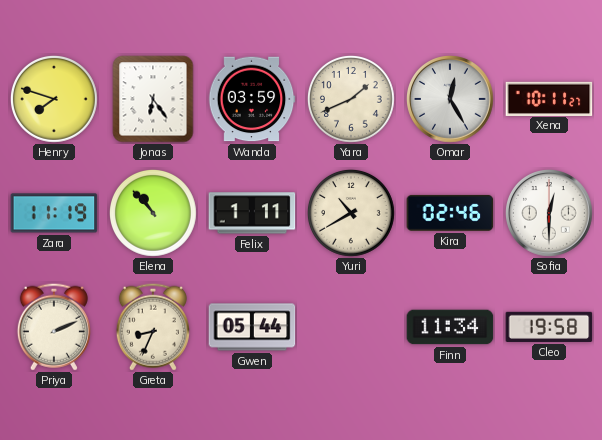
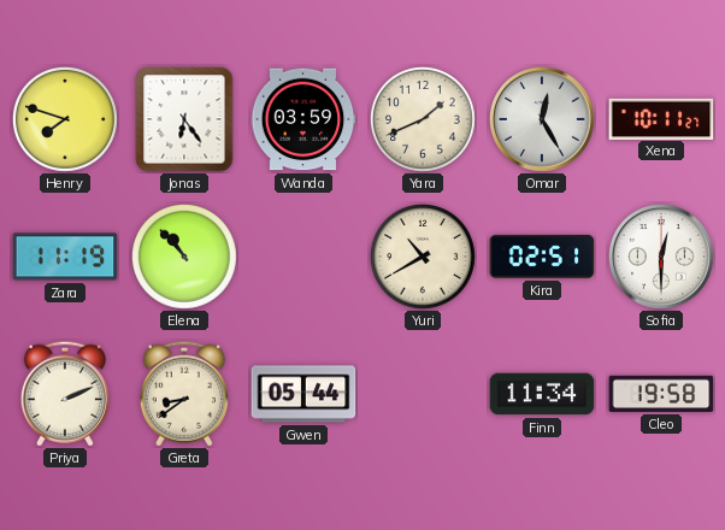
Felix: 1:11 -> none (252, 213)
Kira: 02:46 -> 02:51 (542, 257)
Greta: 8:34 -> 8:39 (184, 394)
